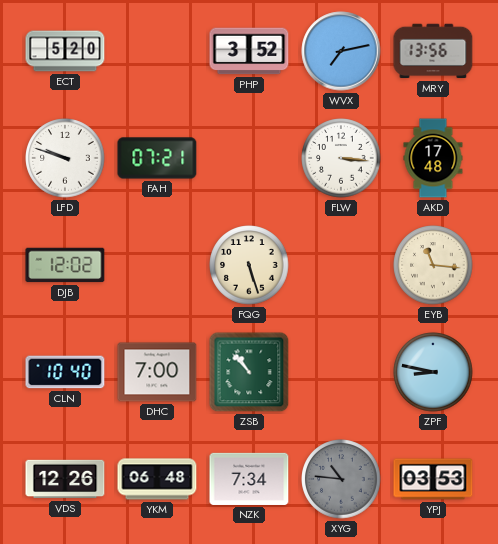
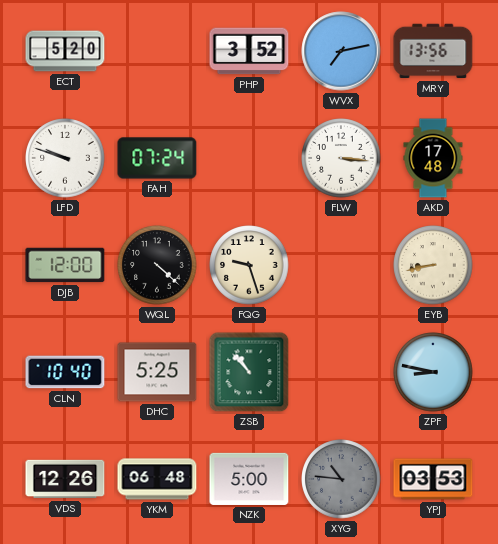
FAH: 07:21 -> 07:24 (157, 158)
DJB: 12:02 -> 12:00 (65, 265)
WQL: none -> 4:22 (157, 265)
FQG: 5:27 -> 9:27 (249, 265)
EYB: 11:16 -> 8:43 (433, 265)
DHC: 7:00 -> 5:25 (157, 372)
NZK: 7:34 -> 5:00 (249, 479)
